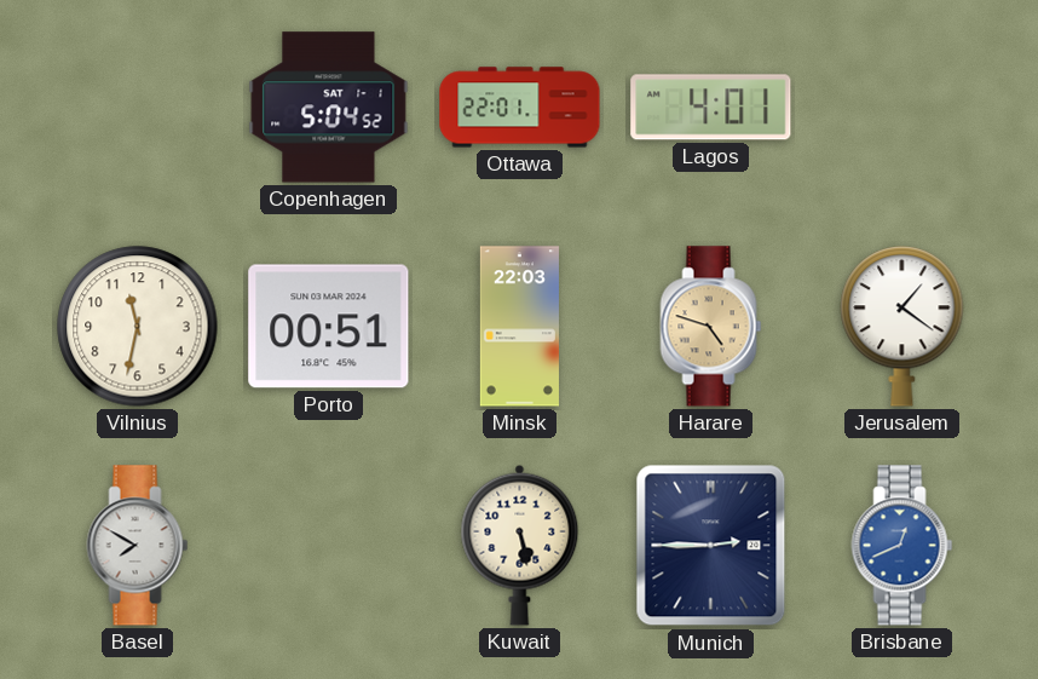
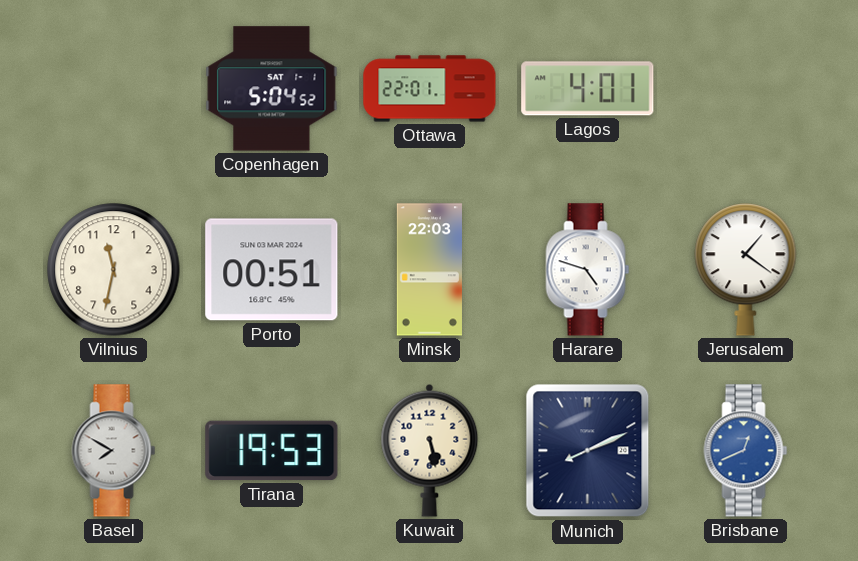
Harare dial: champagne -> white (588, 270)
Tirana: none -> 19:53 (272, 451)
Munich: 2:45 -> 8:11 (588, 451)
